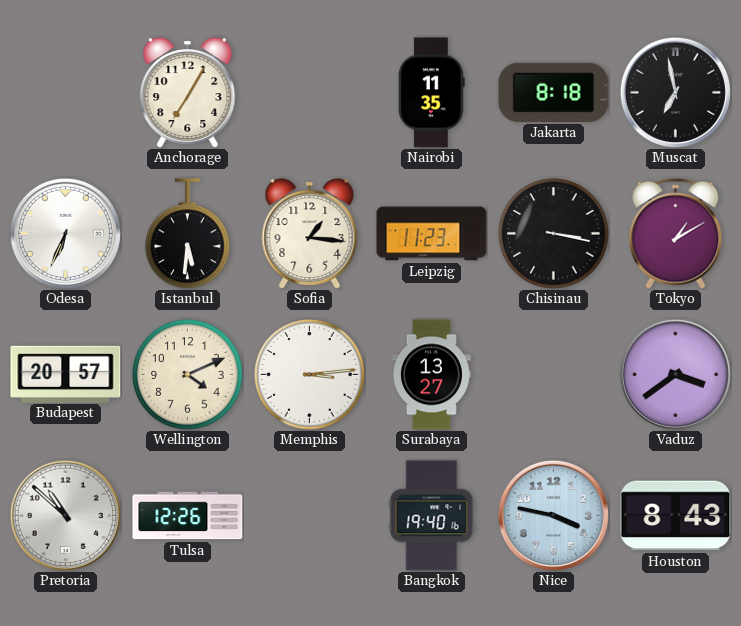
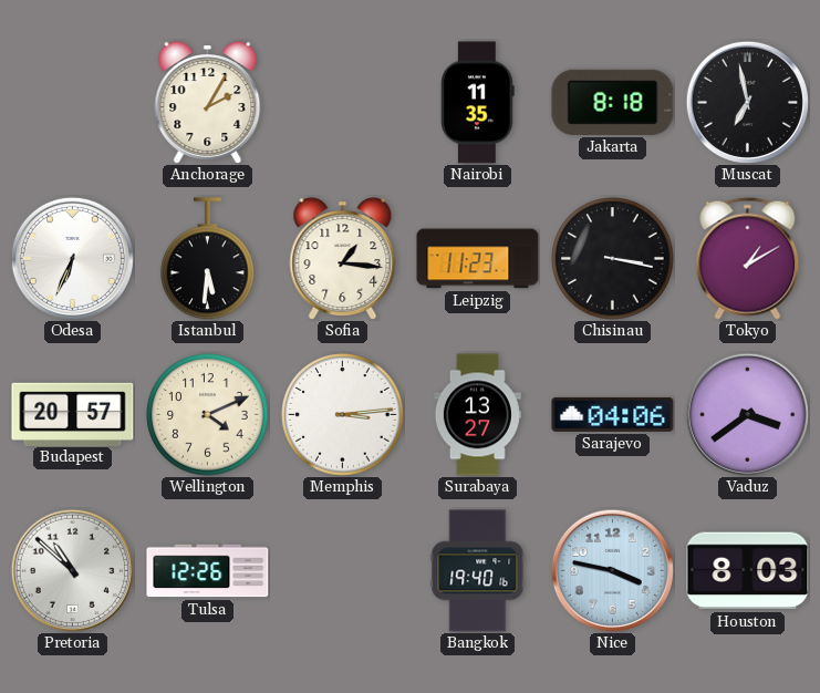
Anchorage: 7:05 -> 2:05 (208, 103)
Sarajevo: none -> 04:06 (613, 414)
Houston: 8:43 -> 8:03 (748, 571)
